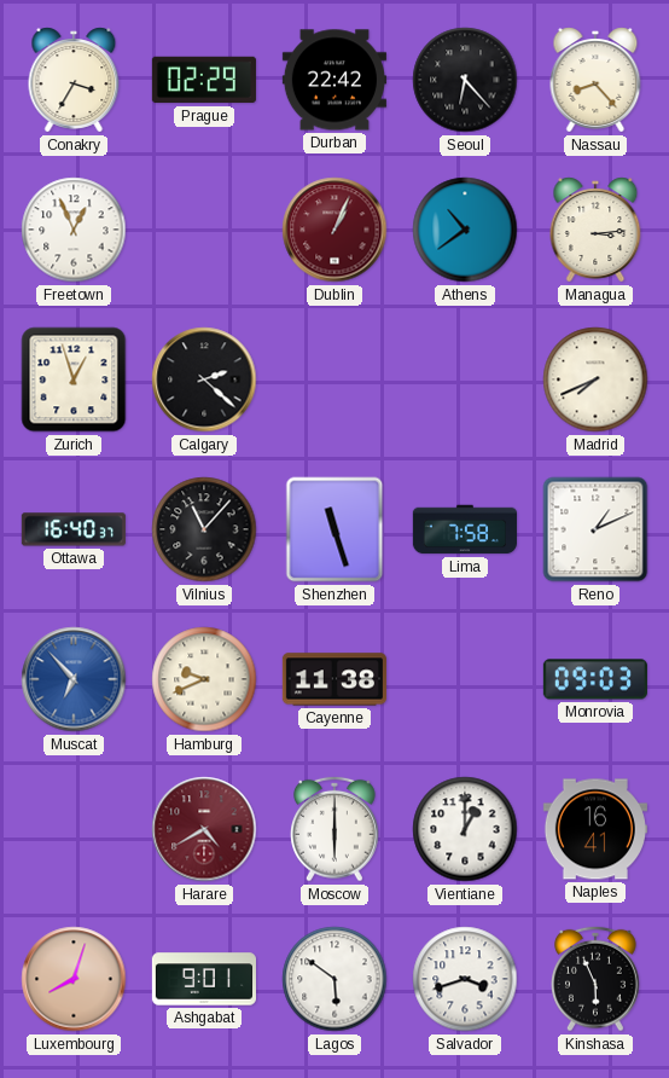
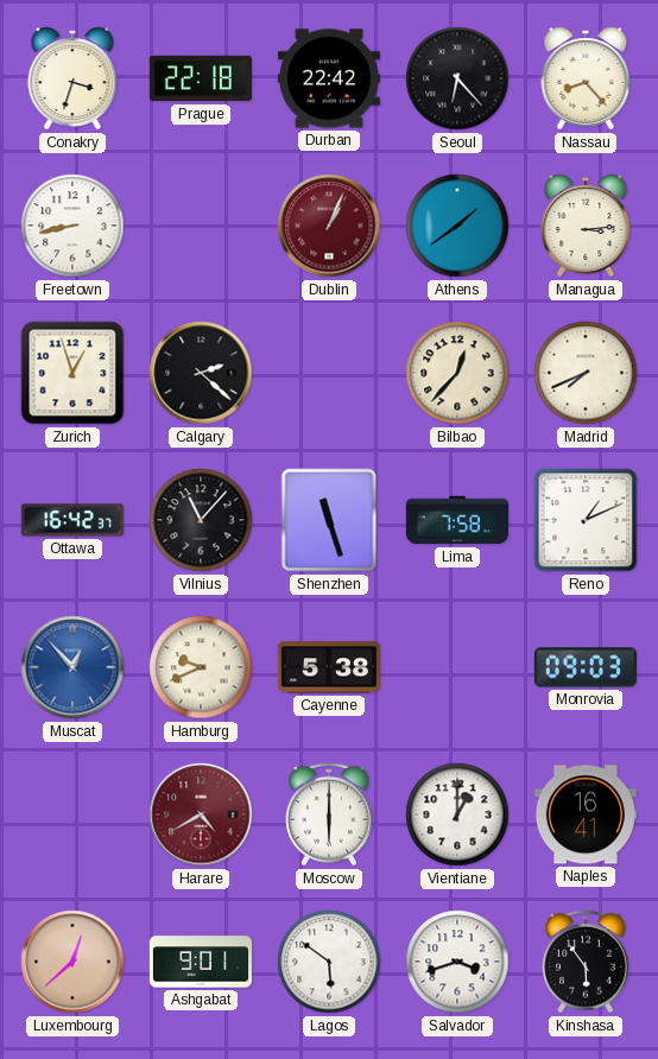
Conakry: 3:35 -> 3:33 (72, 78)
Prague: 02:29 -> 22:18 (201, 78)
Freetown: 12:56 -> 8:43 (72, 226)
Athens: 10:39 -> 1:39 (457, 226)
Bilbao: none -> 12:37 (457, 373)
Ottawa: 16:40 -> 16:42 (72, 520)
Muscat: 6:53 -> 12:53 (72, 667)
Cayenne: 11:38 -> 5:38 (329, 667)
Luxembourg: 8:03 -> 12:38 (72, 962)
Kinshasa: 5:56 -> 5:54 (587, 962)
